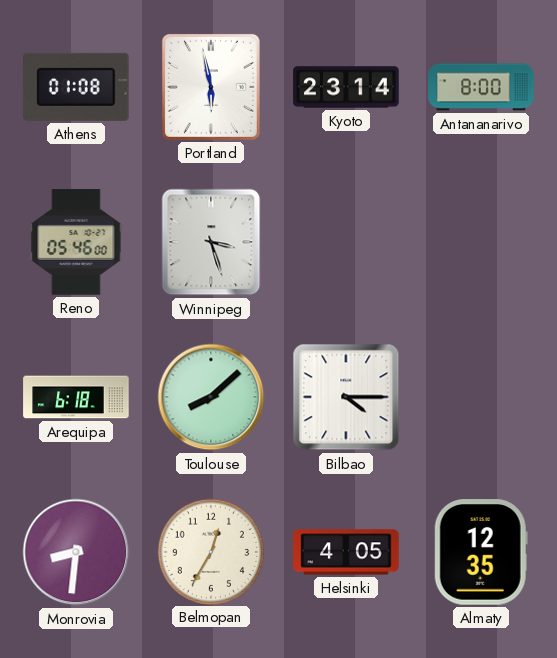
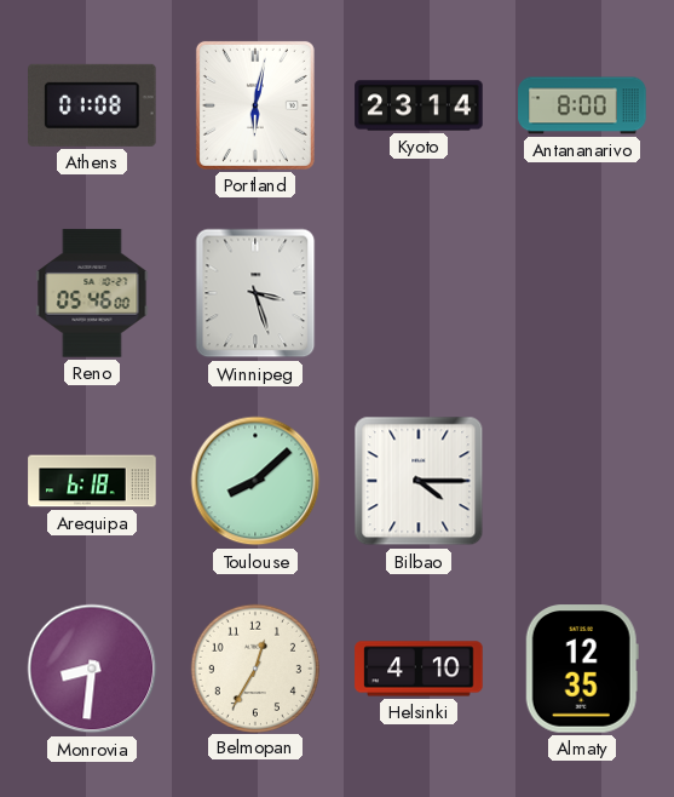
Portland: 5:58 -> 6:02 (255, 105)
Helsinki: 4:05 -> 4:10 (419, 669)
